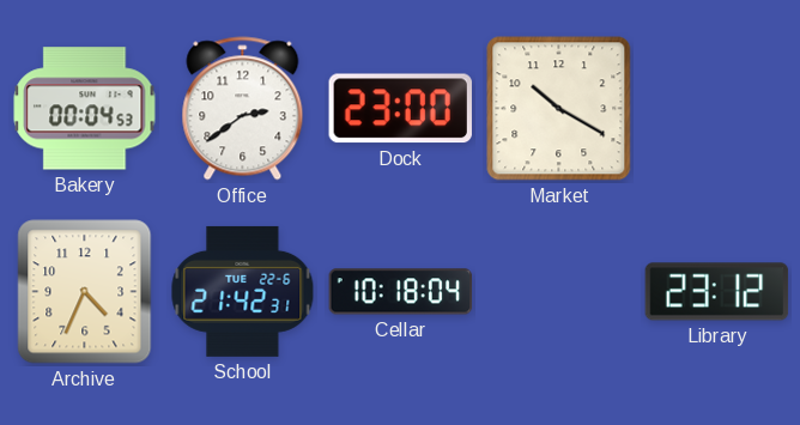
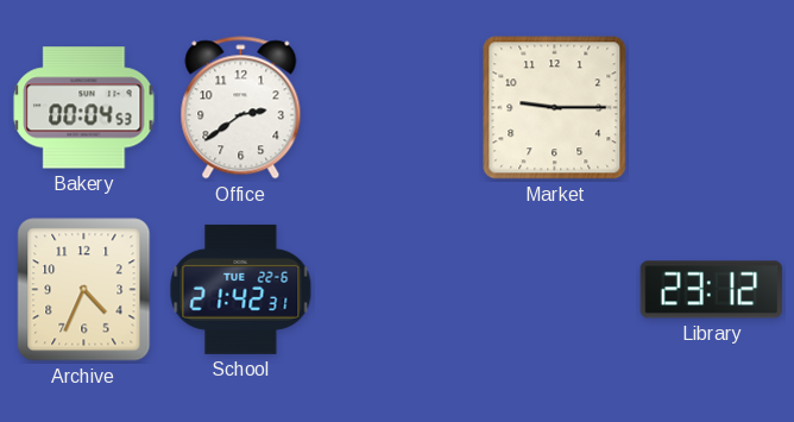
Dock: 23:00 -> none (400, 109)
Market: 10:20 -> 9:15 (555, 108)
Cellar: 10:18 -> none (401, 292)
